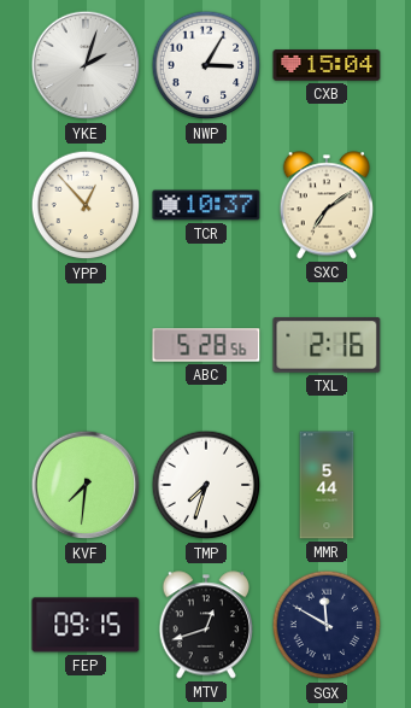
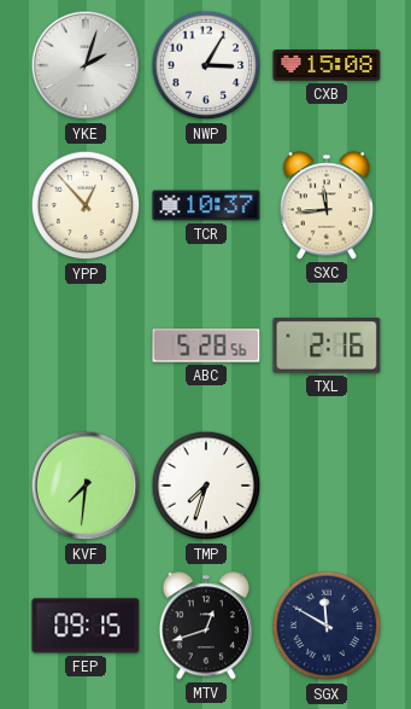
CXB: 15:04 -> 15:08 (327, 65)
SXC: 7:09 -> 11:44 (325, 205)
MMR: 5:44 -> none (327, 485)
